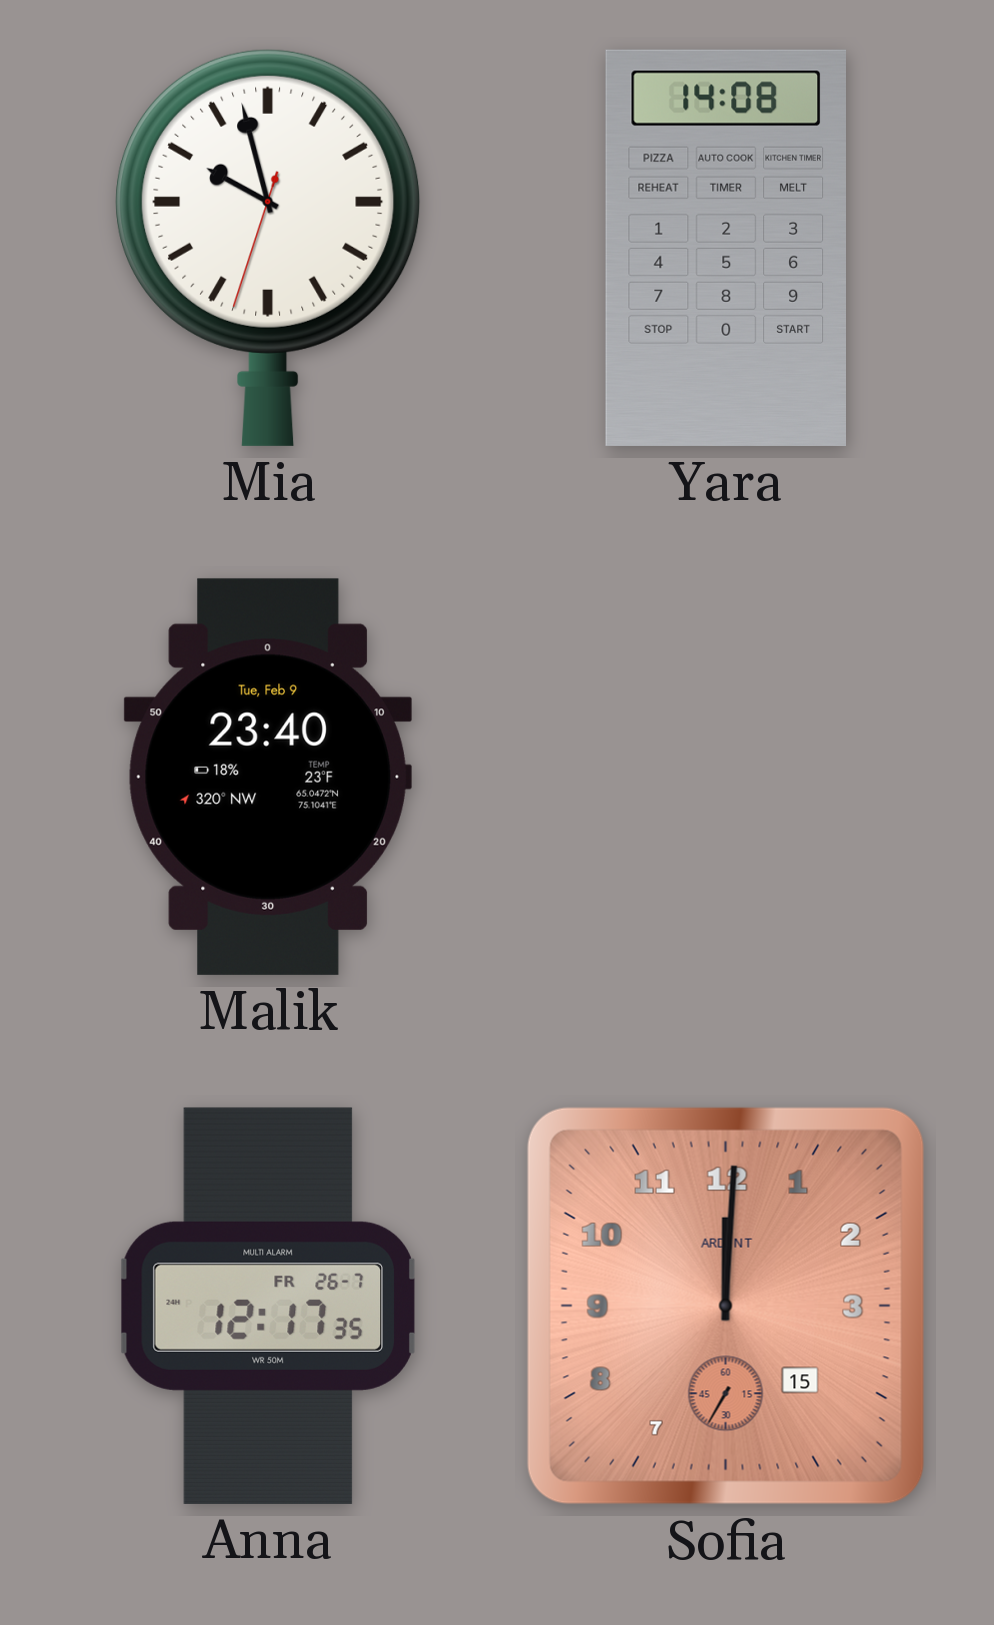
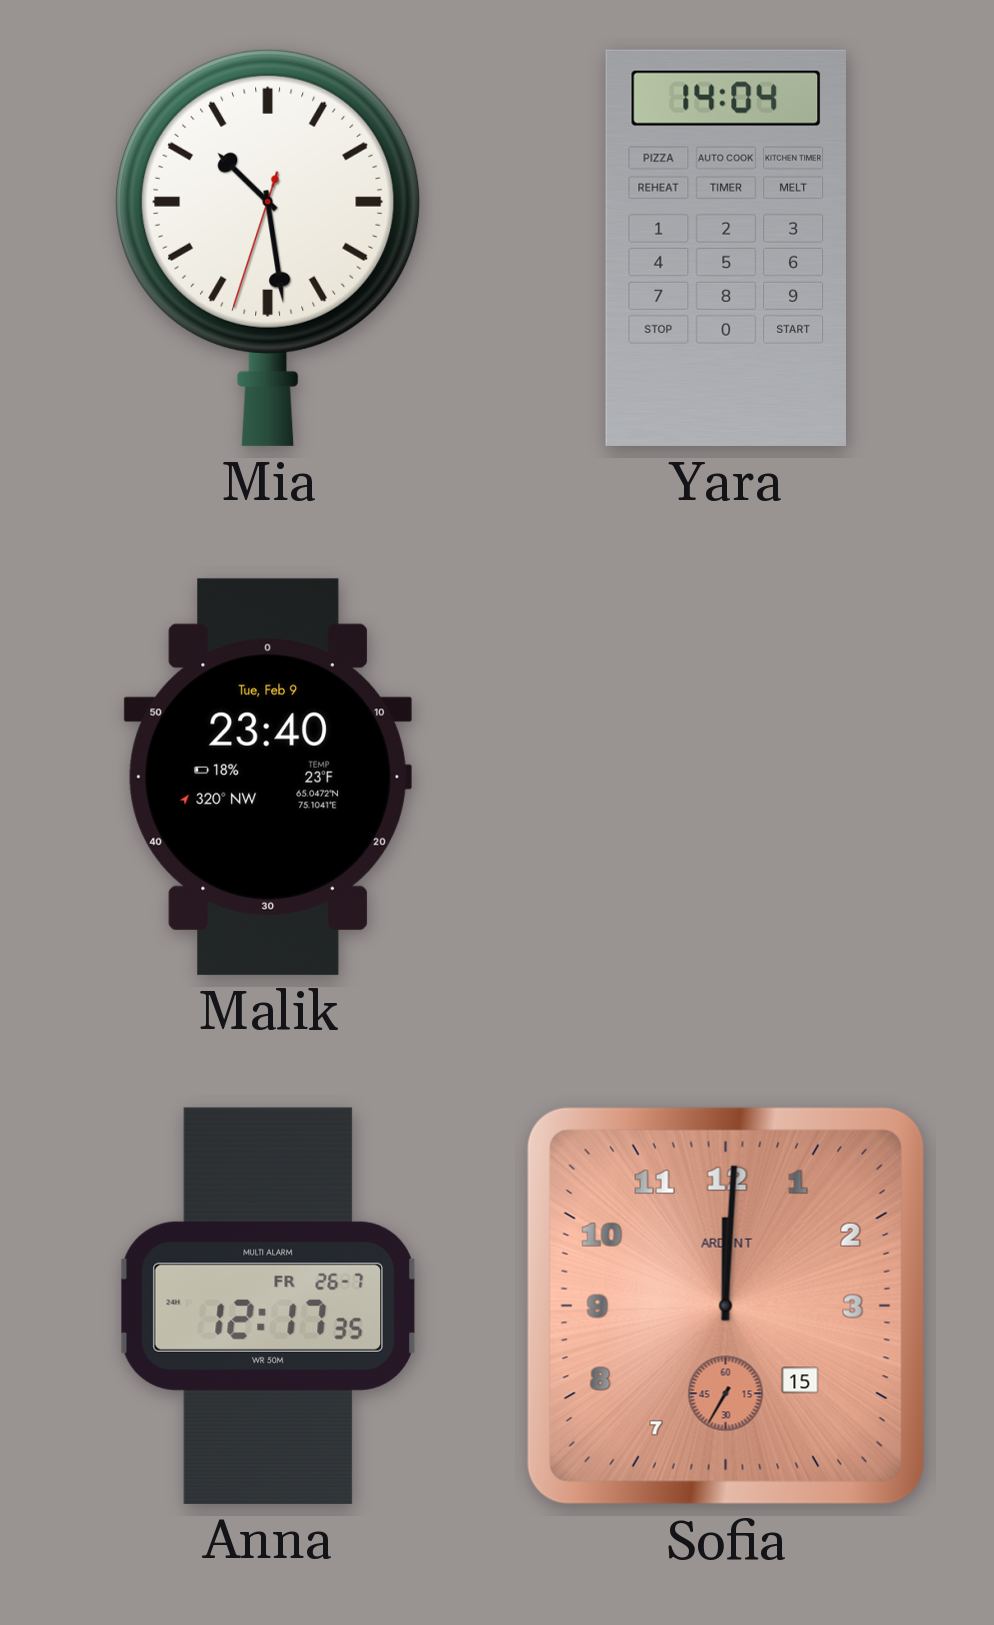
Mia: 9:57 -> 10:28 (268, 247)
Yara: 14:08 -> 14:04 (725, 248)
